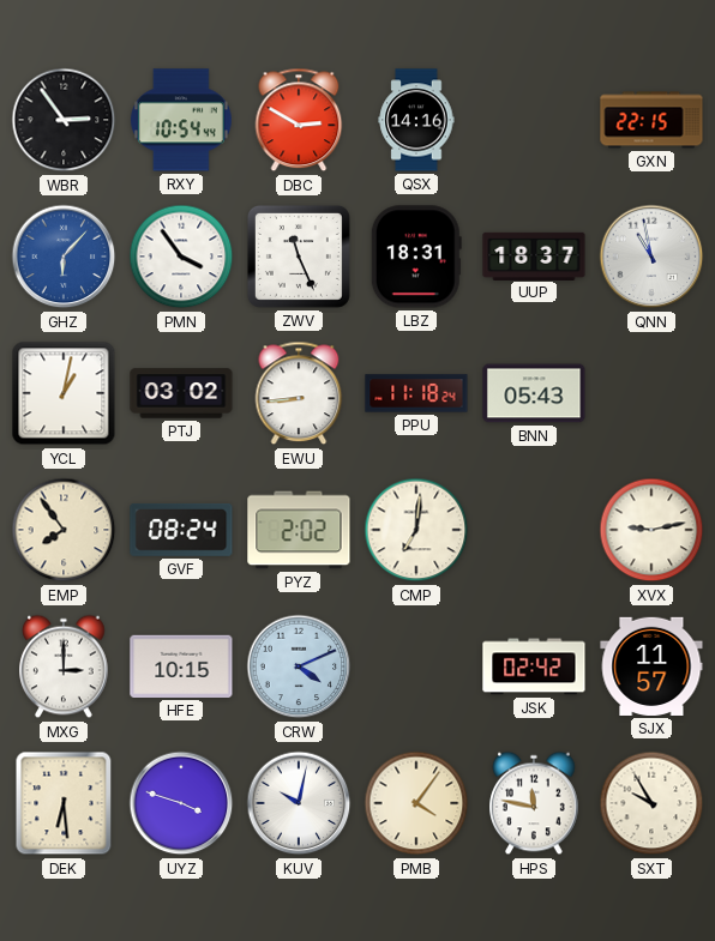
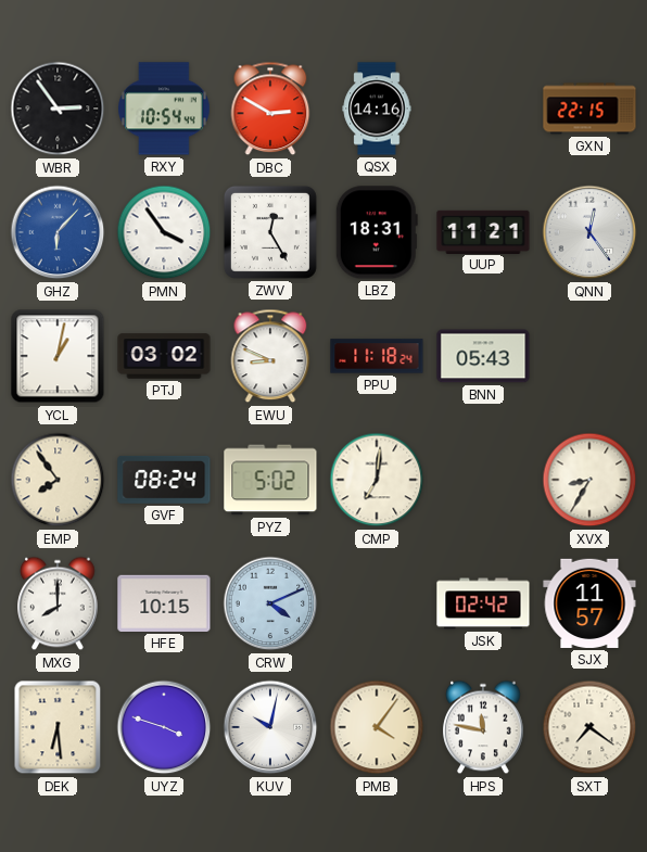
ZWV: 11:26 -> 12:25 (270, 232)
UUP: 18:37 -> 11:21 (483, 231)
QNN: 10:58 -> 12:24 (589, 232)
EWU: 8:44 -> 8:49 (270, 356)
PYZ: 2:02 -> 5:02 (270, 480)
XVX: 9:13 -> 8:35 (589, 480)
MXG: 3:00 -> 8:00 (58, 603)
SXT: 9:55 -> 7:21 (589, 727)
